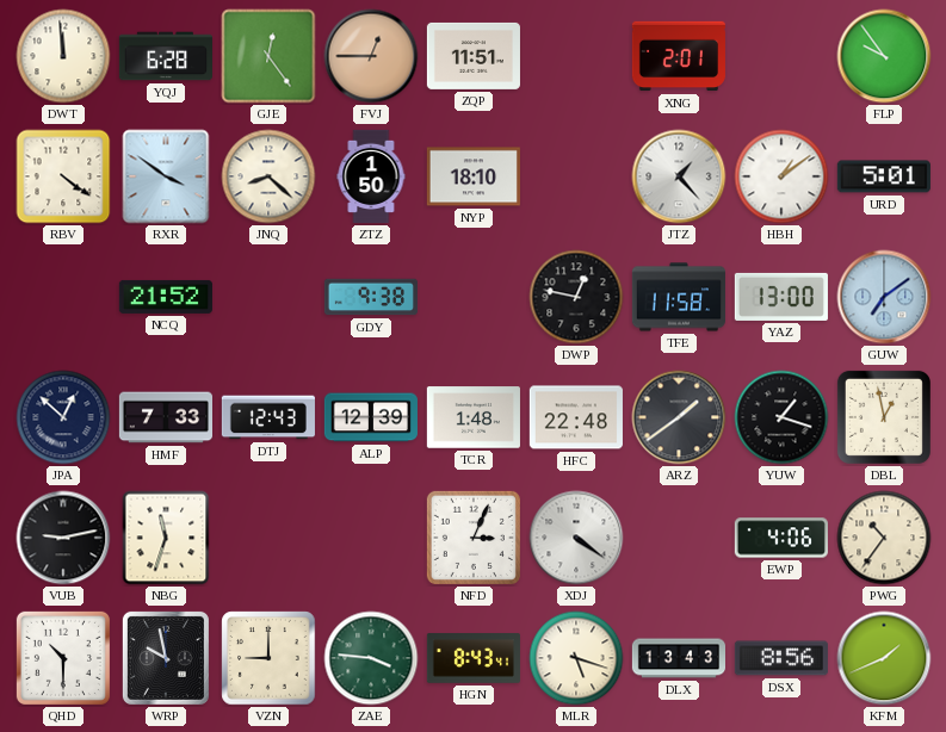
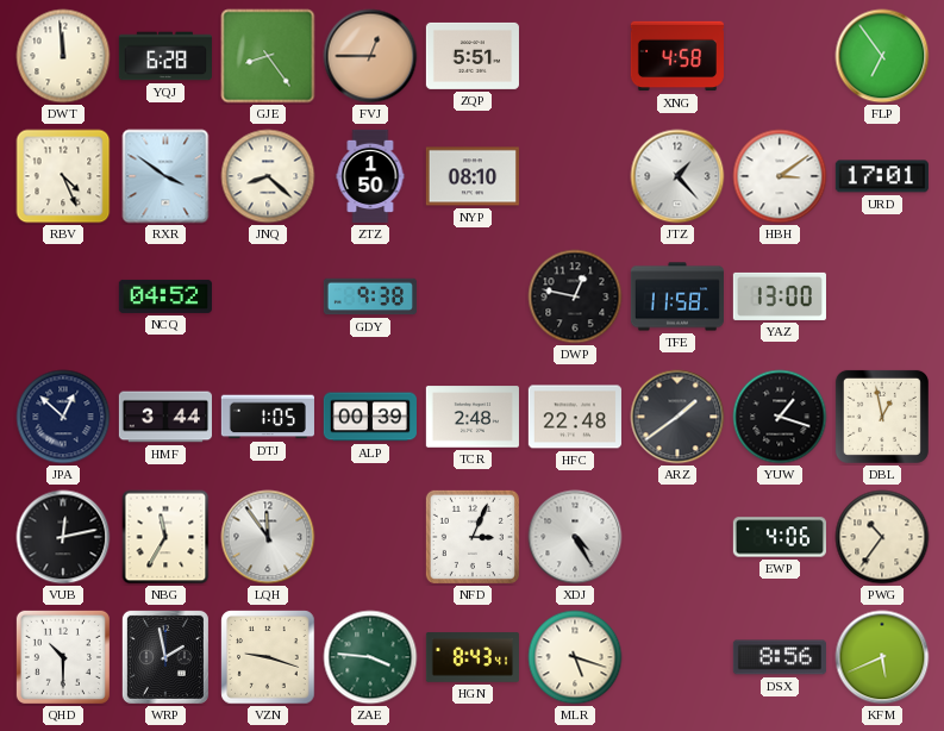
GJE: 12:24 -> 8:24 (268, 56)
ZQP: 11:51 -> 5:51 (473, 56)
XNG: 2:01 -> 4:58 (677, 56)
FLP: 9:54 -> 6:54 (882, 56)
RBV: 4:21 -> 4:26 (63, 176)
NYP: 18:10 -> 08:10 (473, 176)
HBH: 1:09 -> 3:09 (780, 176)
URD: 5:01 -> 17:01 (882, 176)
NCQ: 21:52 -> 04:52 (165, 296)
GUW: 7:09 -> none (884, 297)
HMF: 7:33 -> 3:44 (164, 417)
DTJ: 12:43 -> 1:05 (268, 417)
ALP: 12:39 -> 00:39 (370, 417)
TCR: 1:48 -> 2:48 (473, 417)
VUB: 9:13 -> 12:13 (63, 537)
NBG: 11:33 -> 11:35 (165, 537)
LQH: none -> 11:54 (268, 537)
XDJ: 4:21 -> 4:25 (575, 537)
WRP: 9:58 -> 1:58 (165, 657)
VZN: 9:00 -> 9:18 (268, 657)
DLX: 13:43 -> none (678, 658)
KFM: 1:41 -> 5:41 (882, 657)
